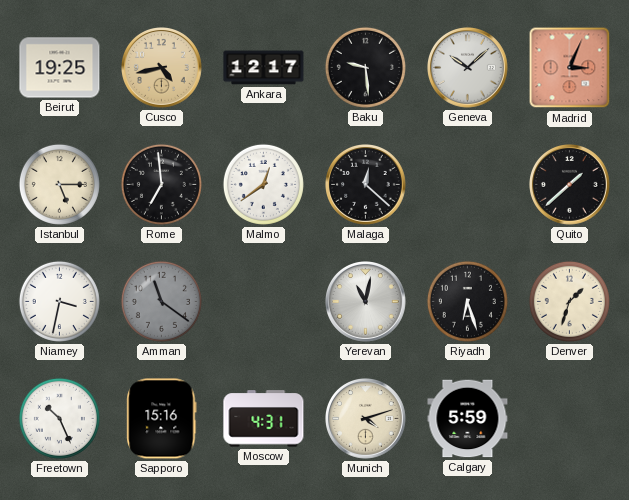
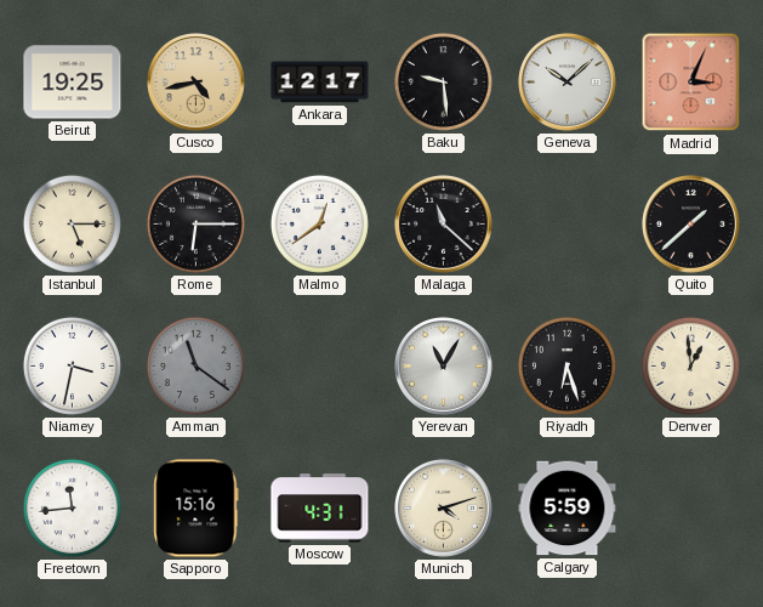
Rome: 6:59 -> 6:15 (195, 223)
Malaga: 12:22 -> 11:22 (444, 225)
Yerevan: 11:02 -> 11:05 (444, 367)
Denver: 1:33 -> 12:59 (690, 365)
Freetown: 10:26 -> 11:44 (72, 507)
